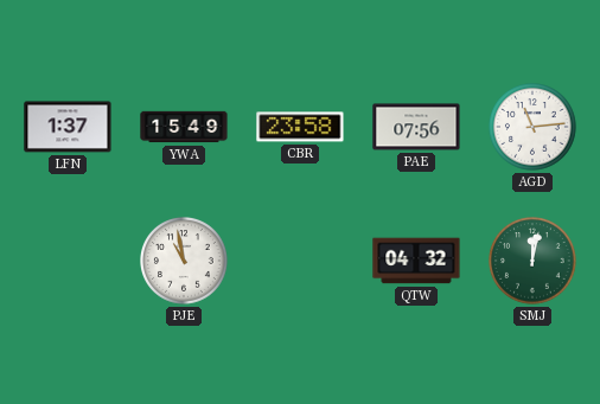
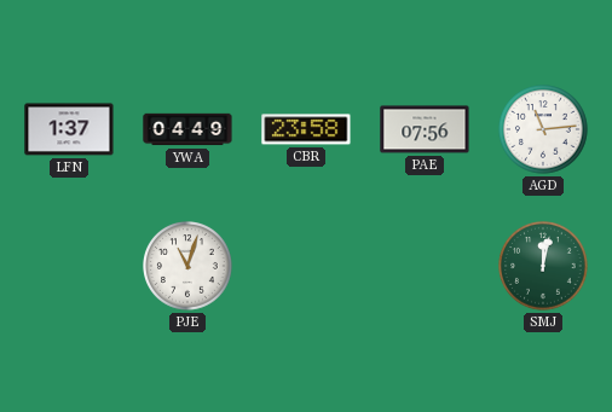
YWA: 15:49 -> 04:49 (187, 129)
PJE: 10:58 -> 11:03 (189, 267)
QTW: 04:32 -> none (416, 261)
